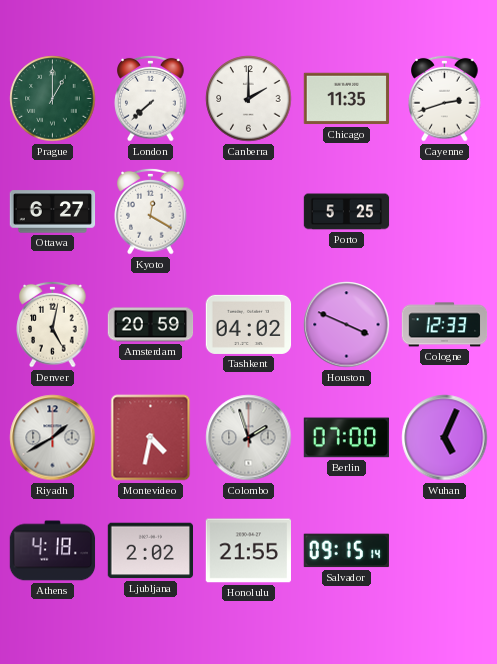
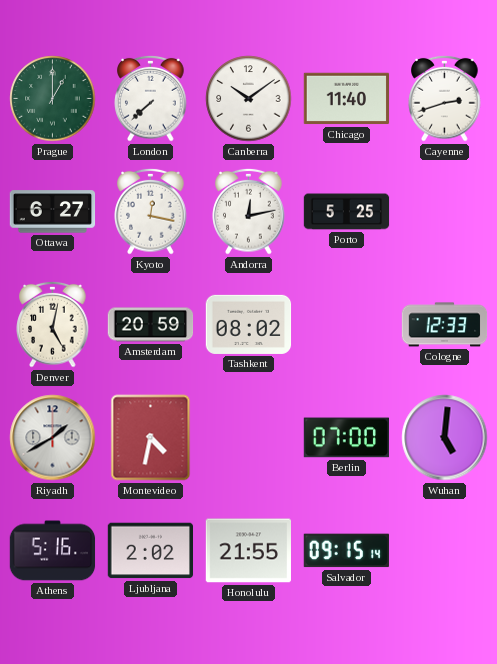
Canberra: 2:00 -> 10:09 (249, 99)
Chicago: 11:35 -> 11:40 (347, 99)
Kyoto: 12:20 -> 12:17 (151, 211)
Andorra: none -> 12:13 (249, 211)
Tashkent: 04:02 -> 08:02 (249, 324)
Houston: 3:49 -> none (347, 325)
Colombo: 1:57 -> none (249, 438)
Wuhan: 5:04 -> 5:01 (445, 438)
Athens: 4:18 -> 5:16 (53, 551)
